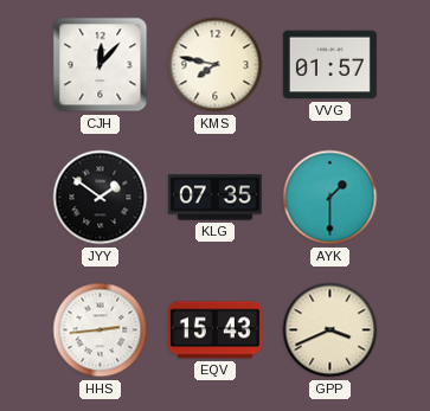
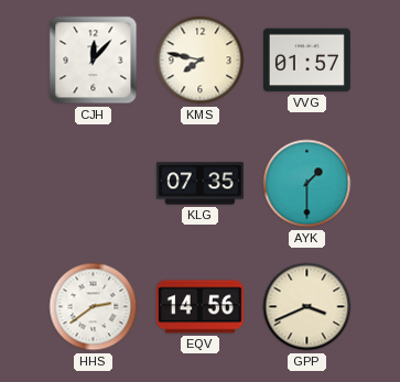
JYY: 1:51 -> none (101, 198)
HHS: 2:44 -> 2:39 (94, 307)
EQV: 15:43 -> 14:56 (199, 307)
